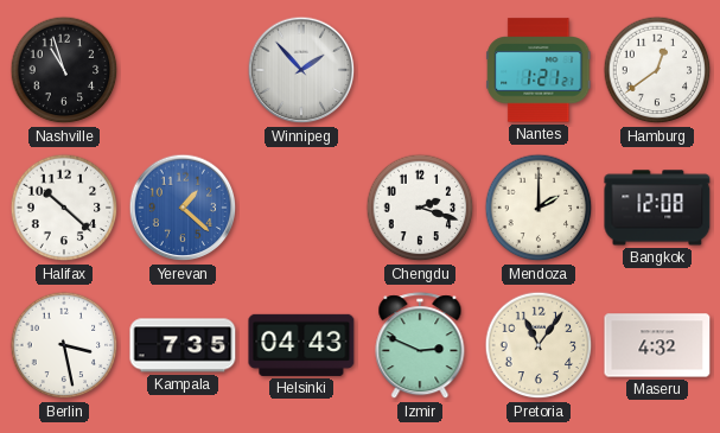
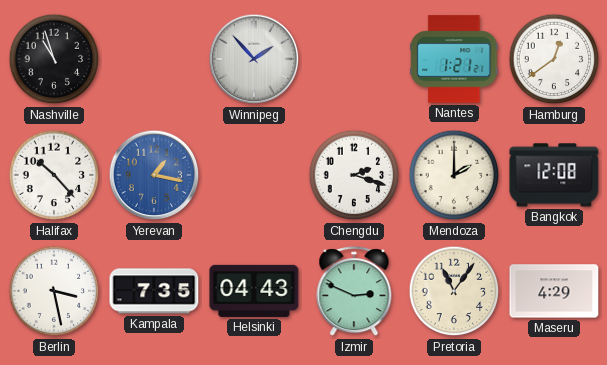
Halifax: 10:22 -> 10:23 (54, 175)
Yerevan: 1:22 -> 1:17 (154, 175)
Maseru: 4:32 -> 4:29 (554, 291)
